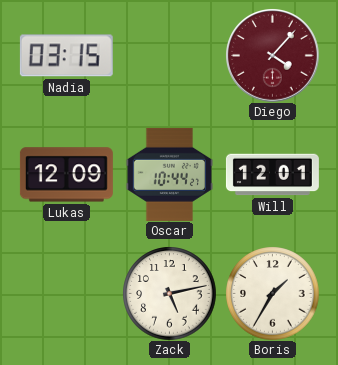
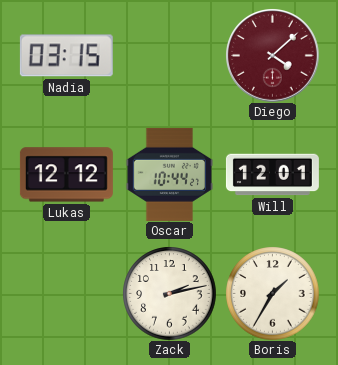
Diego: 4:07 -> 4:08 (273, 56)
Lukas: 12:09 -> 12:12 (66, 175)
Zack: 5:13 -> 2:13 (169, 293)
